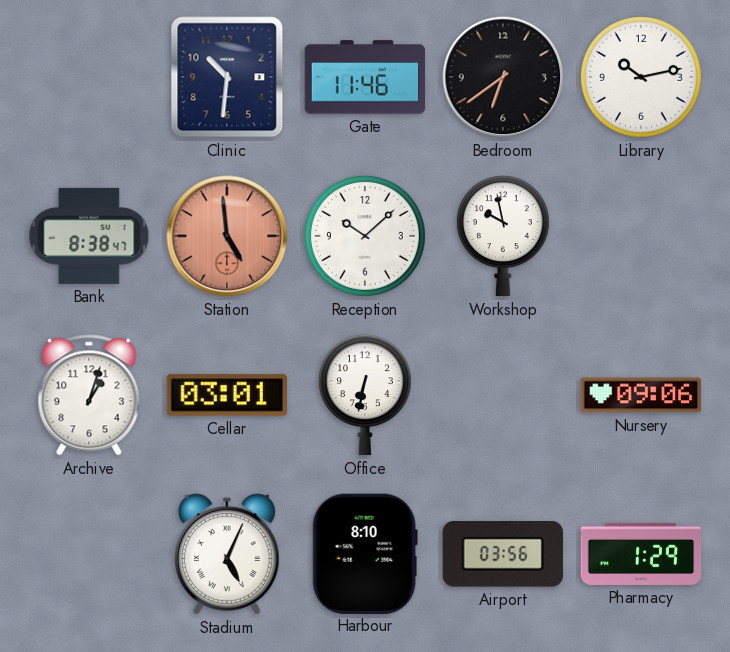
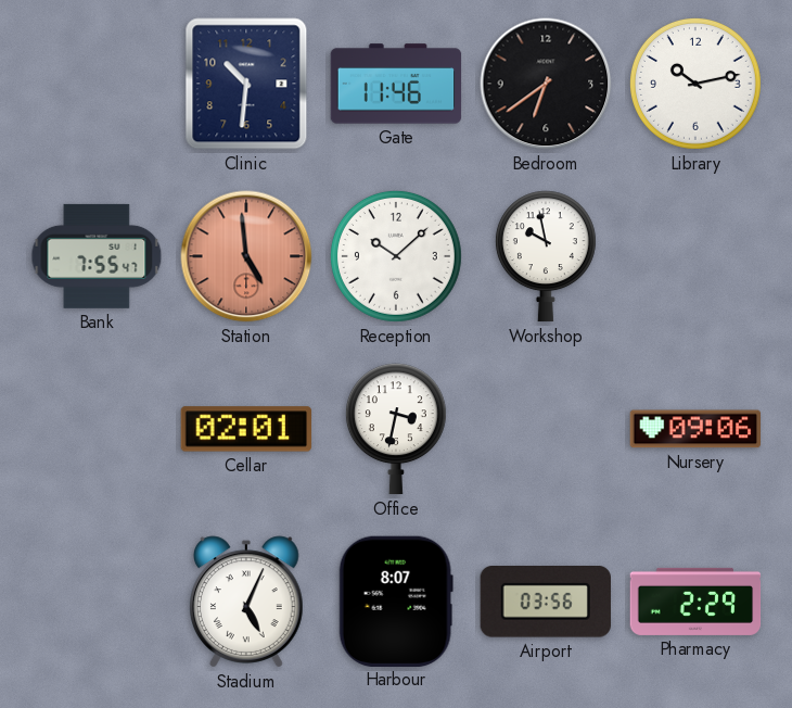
Bank: 8:38 -> 7:55 (97, 256)
Archive: 1:03 -> none (89, 395)
Cellar: 03:01 -> 02:01 (246, 429)
Office: 6:32 -> 3:32 (396, 429)
Harbour: 8:10 -> 8:07 (396, 600)
Pharmacy: 1:29 -> 2:29 (695, 602)
